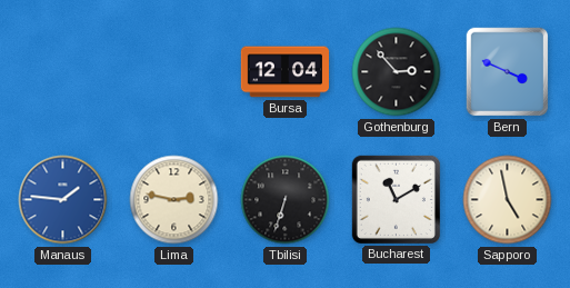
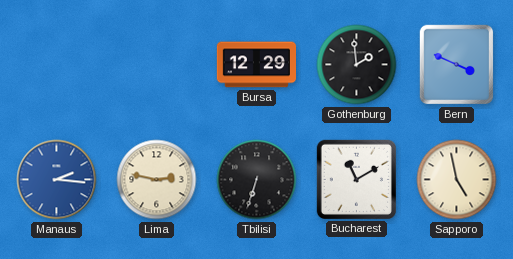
Bursa: 12:04 -> 12:29 (256, 65)
Gothenburg: 2:53 -> 1:59 (357, 65)
Manaus: 1:46 -> 2:16 (57, 180)
